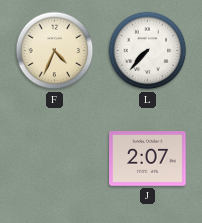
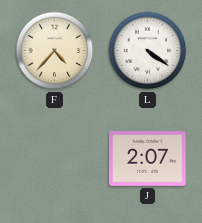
F: 4:34 -> 4:37 (55, 51)
L: 7:37 -> 4:21 (148, 51)
